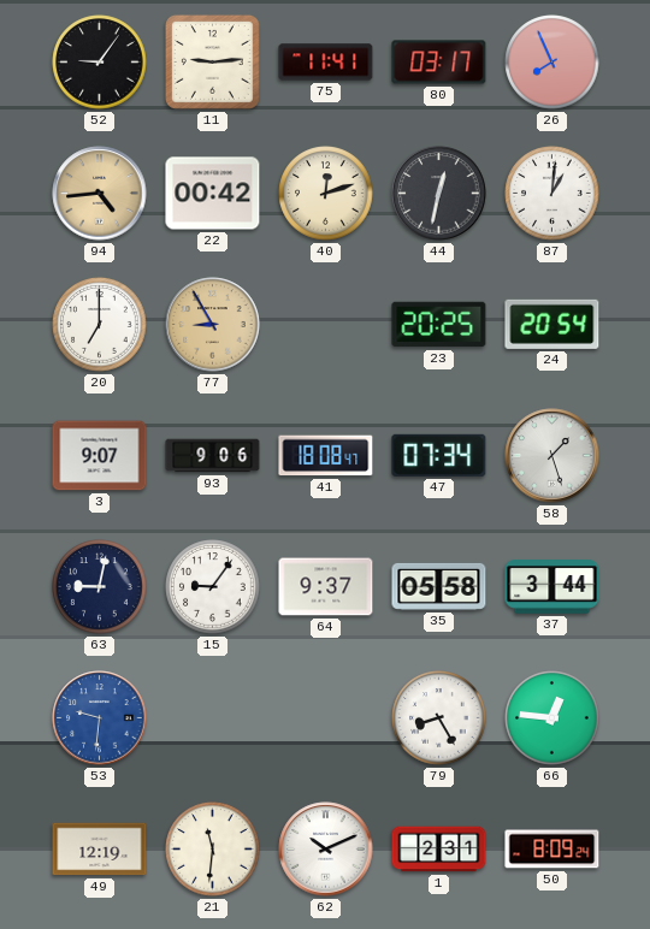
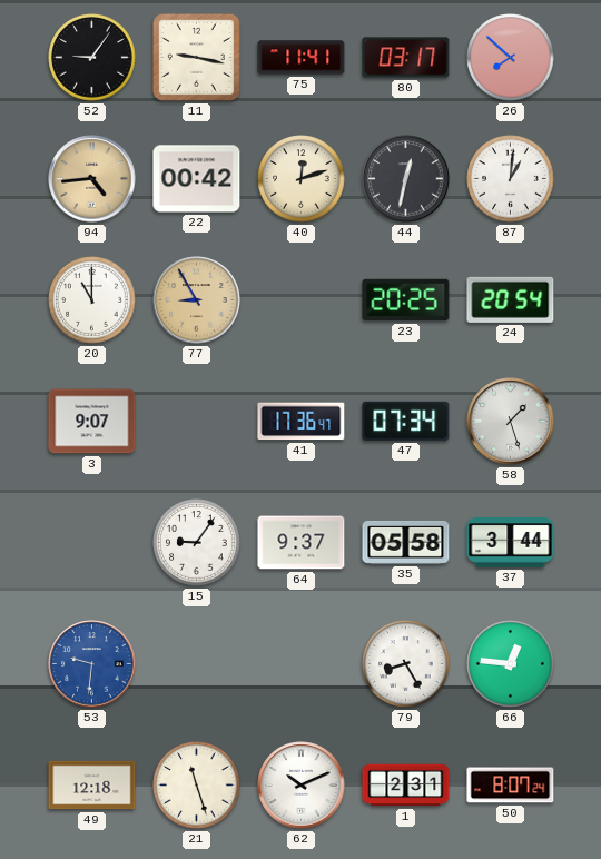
11: 9:14 -> 9:17 (196, 57)
26: 7:56 -> 7:52 (511, 58)
20: 7:00 -> 11:00 (92, 300)
93: 9:06 -> none (213, 456)
41: 18:08 -> 17:36 (302, 422)
63: 9:02 -> none (100, 587)
49: 12:19 -> 12:18 (92, 786)
21: 11:31 -> 11:27 (197, 786)
50: 8:09 -> 8:07 (511, 786)
